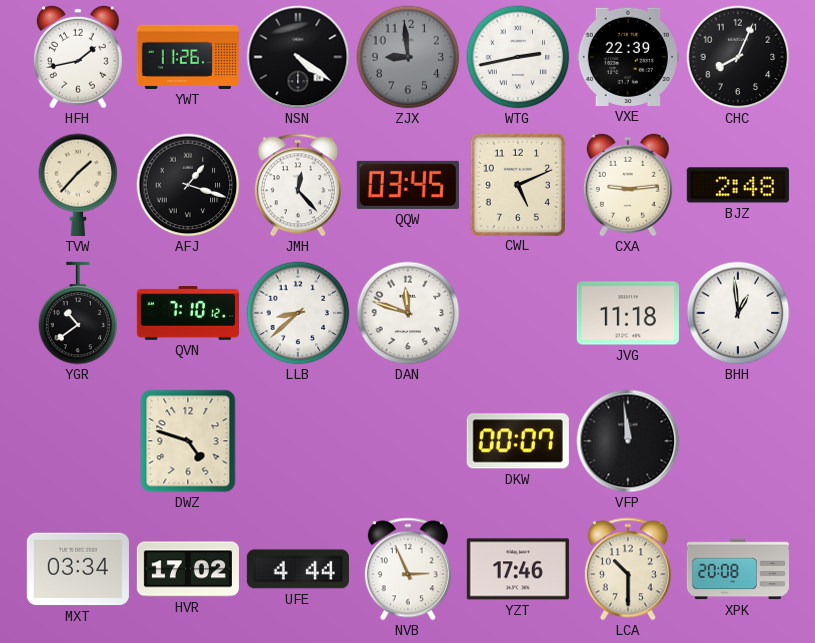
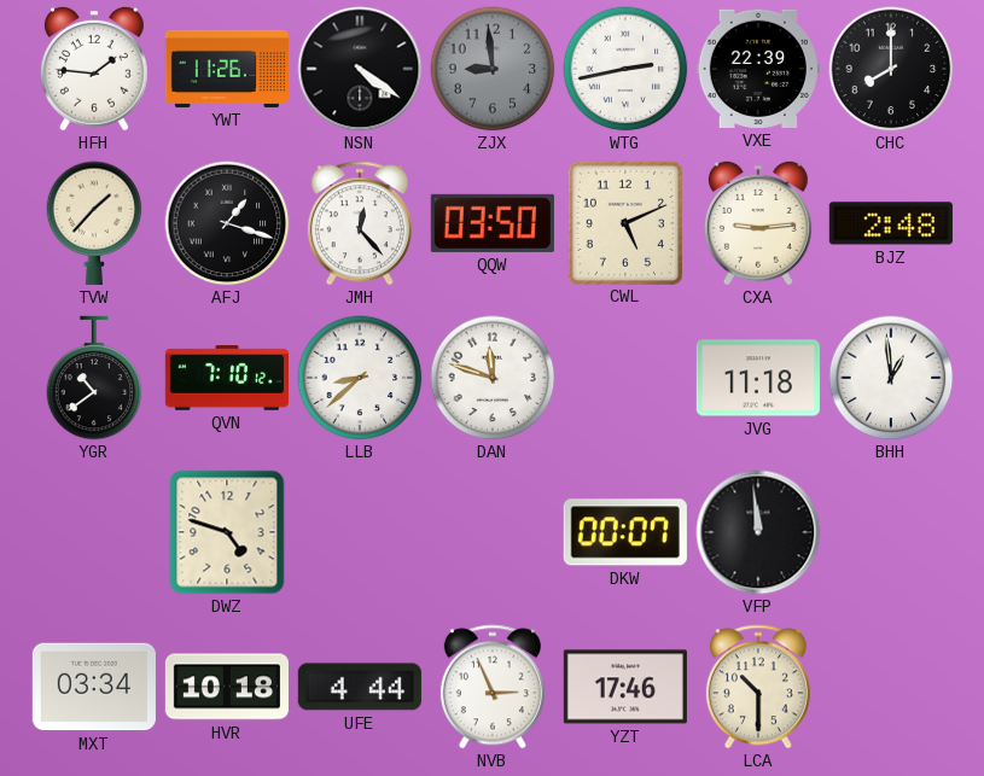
HFH: 1:43 -> 1:46 (94, 69)
CHC: 8:04 -> 8:00 (891, 69)
QQW: 03:45 -> 03:50 (493, 223)
HVR: 17:02 -> 10:18 (227, 687)
XPK: 20:08 -> none (738, 569)
